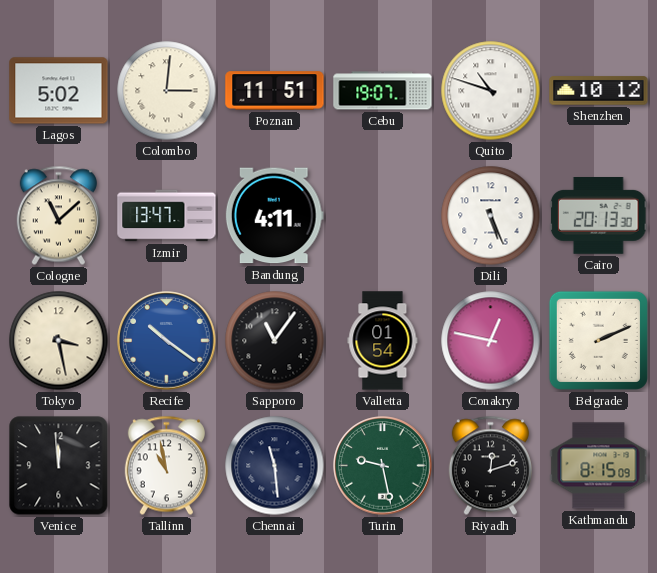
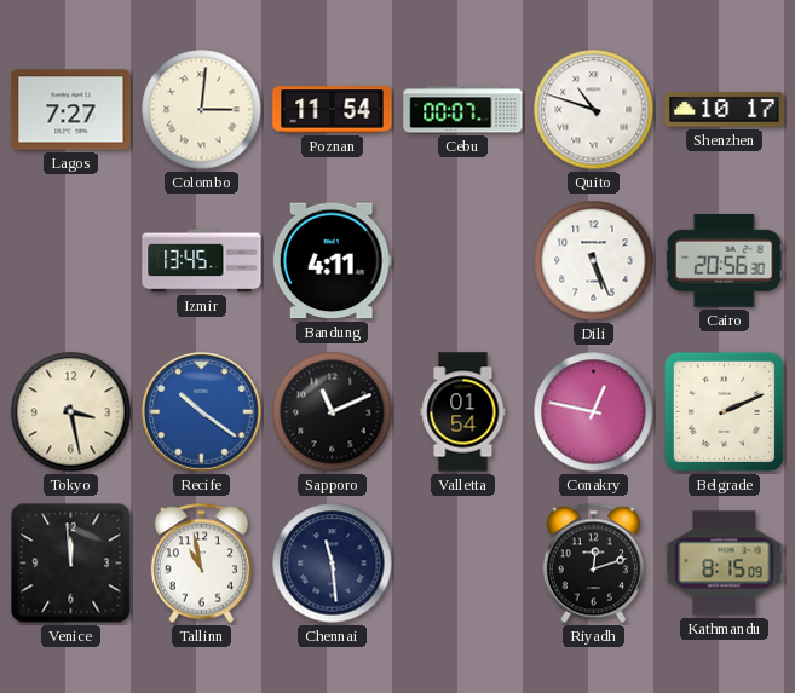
Lagos: 5:02 -> 7:27 (71, 110)
Poznan: 11:51 -> 11:54 (333, 110)
Cebu: 19:07 -> 00:07 (463, 110)
Shenzhen: 10:12 -> 10:17 (725, 110)
Cologne: 11:08 -> none (58, 216)
Izmir: 13:47 -> 13:45 (202, 261)
Cairo: 20:13 -> 20:56 (724, 261)
Sapporo: 11:06 -> 11:11 (333, 412)
Turin: 9:28 -> none (383, 466)
